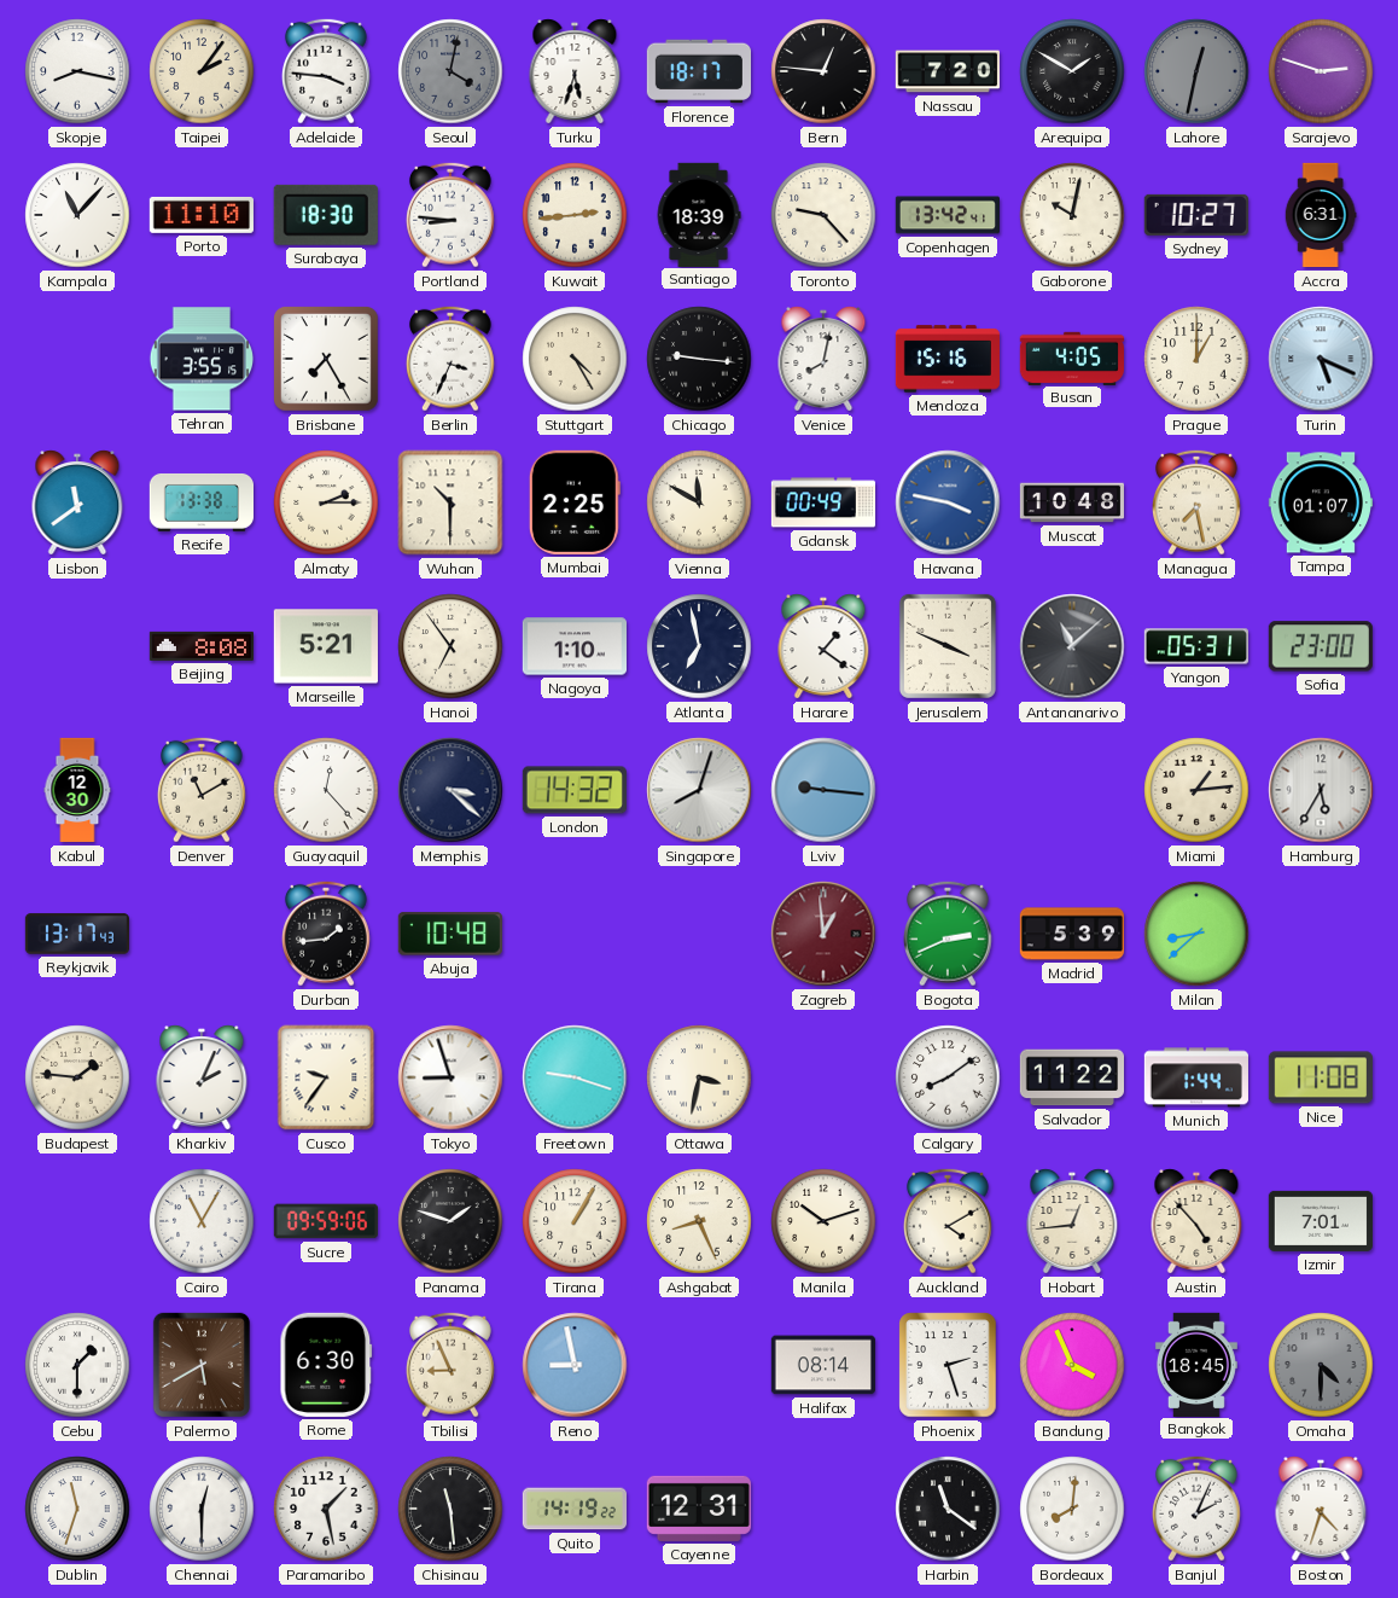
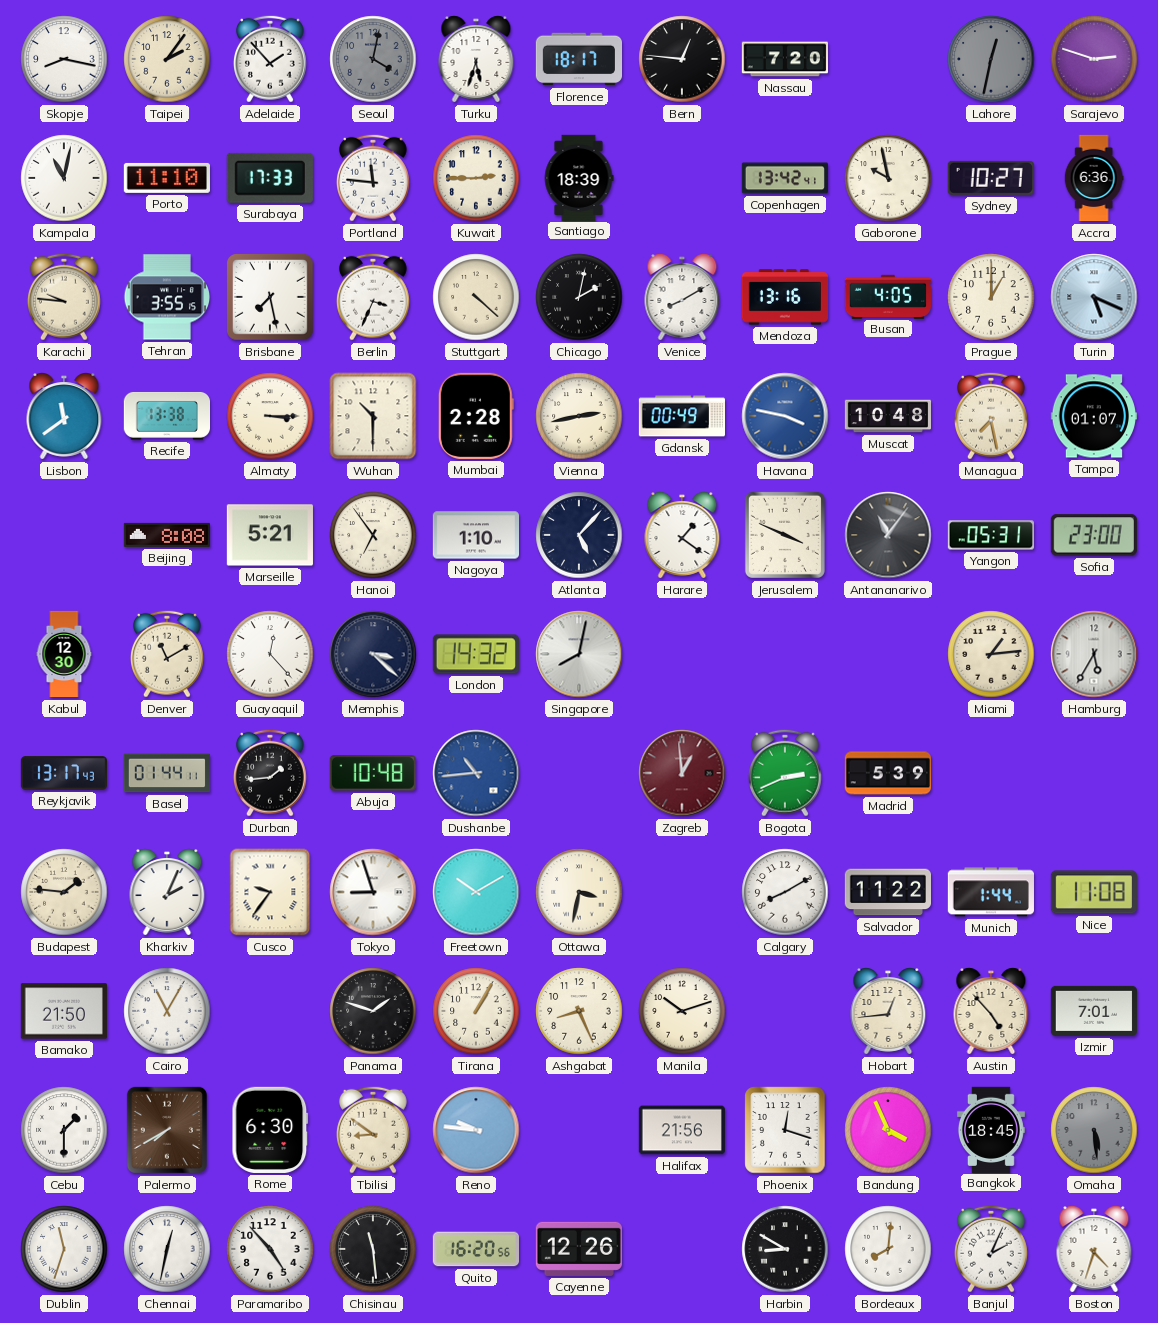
Adelaide: 3:46 -> 1:53 (270, 59)
Arequipa: 1:50 -> none (1072, 71)
Kampala: 11:07 -> 11:02 (64, 178)
Surabaya: 18:30 -> 17:33 (270, 178)
Portland: 8:46 -> 11:46 (373, 178)
Kuwait: 2:44 -> 2:45 (476, 178)
Toronto: 9:23 -> none (823, 215)
Gaborone: 10:02 -> 9:58 (888, 178)
Accra: 6:31 -> 6:36 (1094, 178)
Karachi: none -> 9:46 (64, 297)
Brisbane: 7:25 -> 7:28 (271, 298)
Stuttgart: 4:25 -> 4:22 (476, 297)
Chicago: 9:16 -> 2:02 (579, 297)
Venice: 8:02 -> 8:10 (682, 297)
Mendoza: 15:16 -> 13:16 (784, 297)
Almaty: 2:15 -> 3:15 (270, 416)
Mumbai: 2:25 -> 2:28 (476, 416)
Vienna: 11:50 -> 2:43 (579, 416)
Atlanta: 6:58 -> 5:07 (579, 535)
Antananarivo: 11:08 -> 11:06 (888, 535)
Singapore: 8:03 -> 8:02 (579, 654)
Lviv: 9:16 -> none (823, 790)
Basel: none -> 01:44 (166, 773)
Dushanbe: none -> 10:44 (476, 773)
Milan: 8:38 -> none (1196, 934)
Freetown: 9:18 -> 10:10 (476, 892)
Calgary: 8:09 -> 8:10 (785, 892)
Bamako: none -> 21:50 (64, 1011)
Sucre: 09:59 -> none (325, 1221)
Auckland: 4:10 -> none (948, 1221)
Palermo: 5:40 -> 7:40 (167, 1130)
Tbilisi: 8:56 -> 8:51 (373, 1130)
Reno: 8:58 -> 9:46 (476, 1130)
Halifax: 08:14 -> 21:56 (682, 1130)
Phoenix: 2:27 -> 12:18 (785, 1130)
Omaha: 4:30 -> 5:29 (1094, 1130)
Chennai: 12:30 -> 12:32 (167, 1249)
Paramaribo: 1:28 -> 4:53 (270, 1249)
Quito: 14:19 -> 16:20 (475, 1249)
Cayenne: 12:31 -> 12:26 (579, 1249)
Harbin: 11:21 -> 8:50 (785, 1249)
